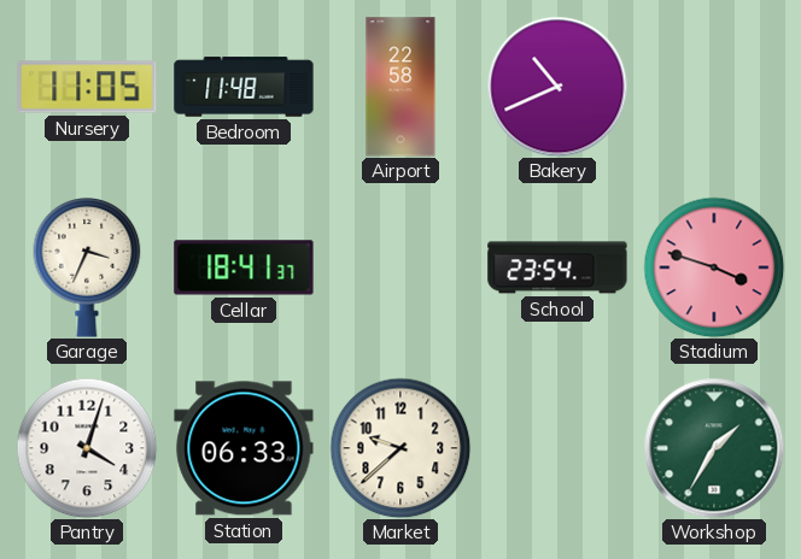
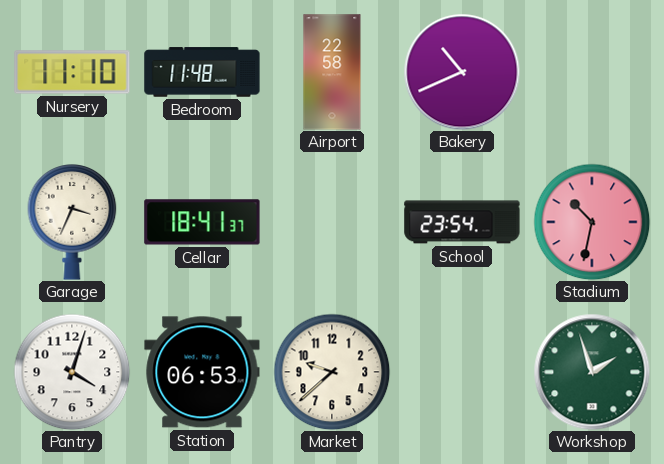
Nursery: 11:05 -> 11:10 (72, 72)
Stadium: 3:48 -> 10:32 (592, 222)
Station: 06:33 -> 06:53 (202, 372)
Workshop: 1:35 -> 1:57 (592, 372)
